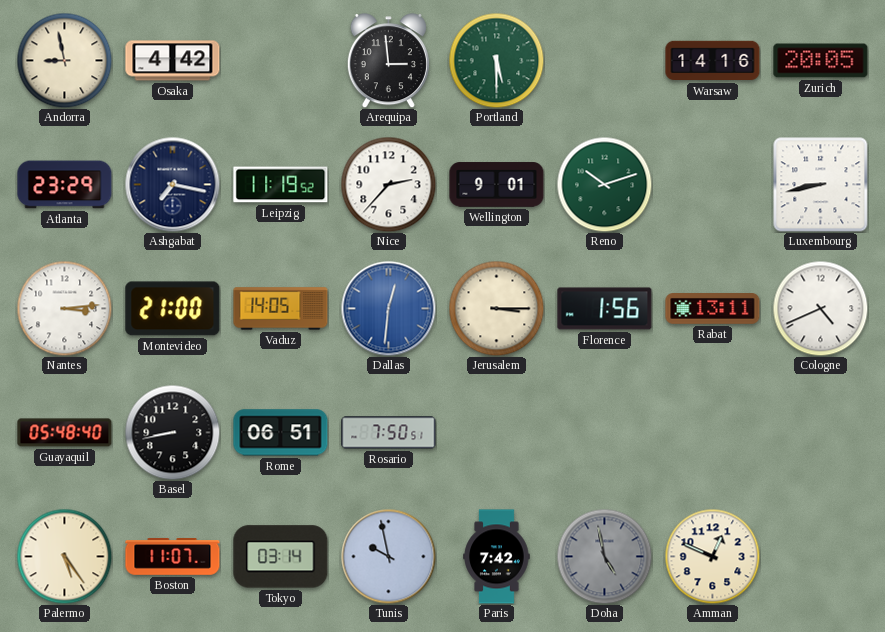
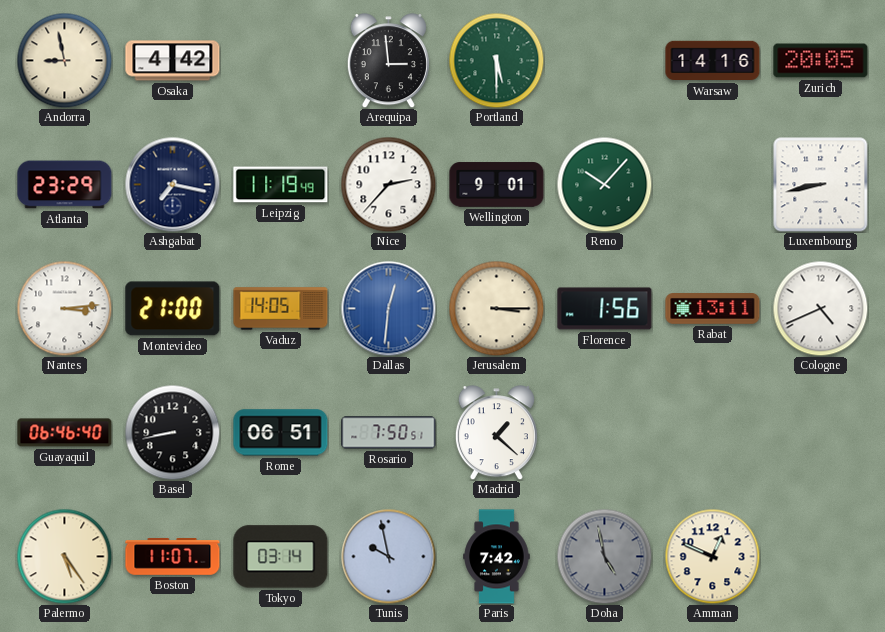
Leipzig: 11:19:52 -> 11:19:49 (281, 185)
Reno: 10:12 -> 10:07 (604, 184)
Guayaquil: 05:48 -> 06:46 (65, 433)
Madrid: none -> 1:22 (496, 433)
